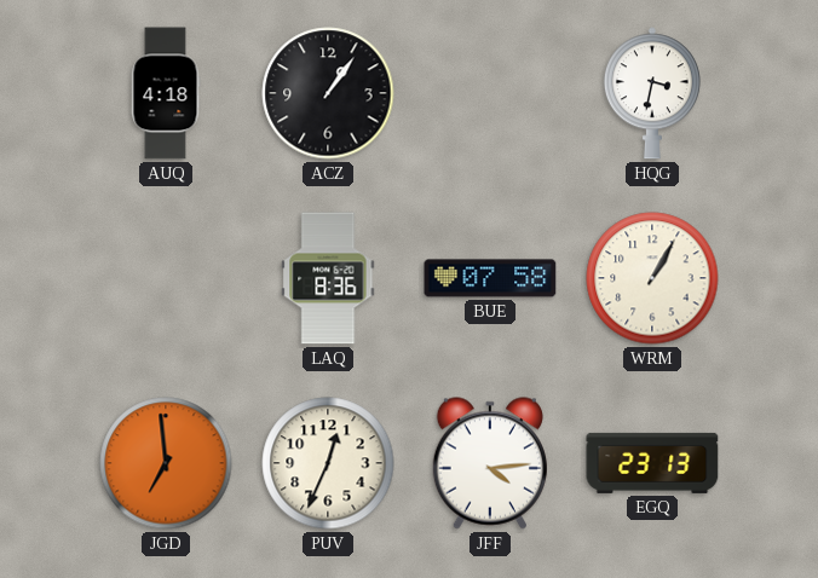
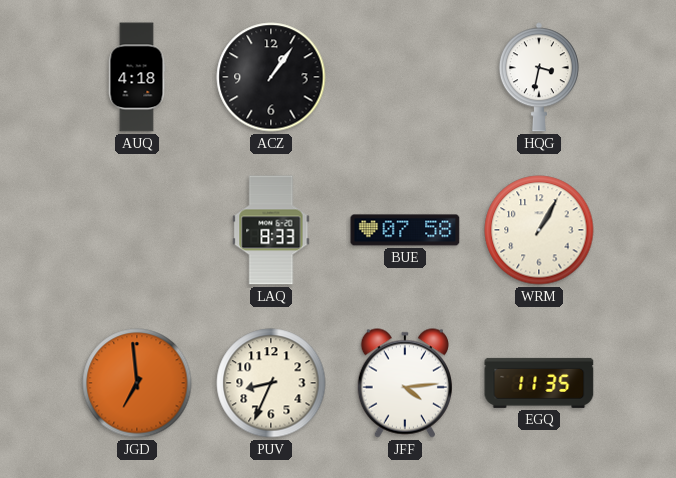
LAQ: 8:36 -> 8:33 (271, 230)
PUV: 12:34 -> 8:34 (271, 383)
EGQ: 23:13 -> 11:35 (539, 383)
